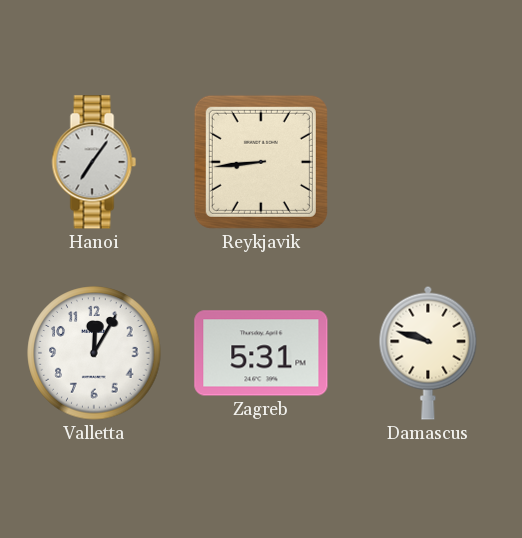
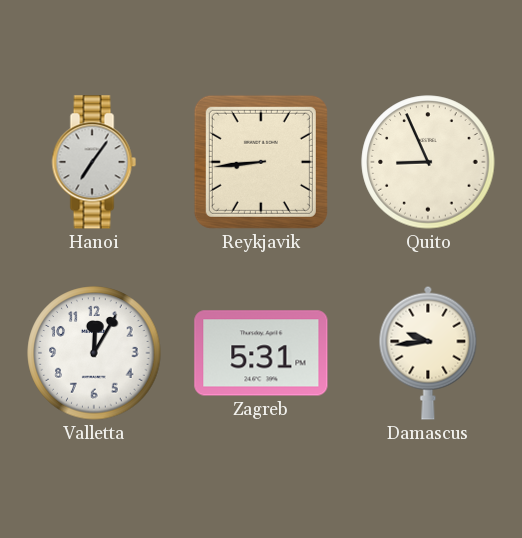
Quito: none -> 8:56 (428, 162)
Damascus: 9:48 -> 9:44 (428, 353)
